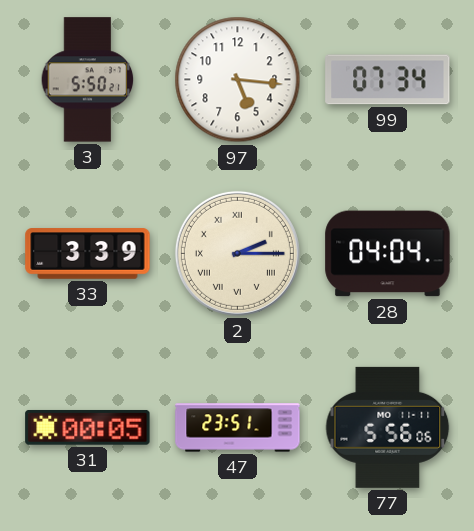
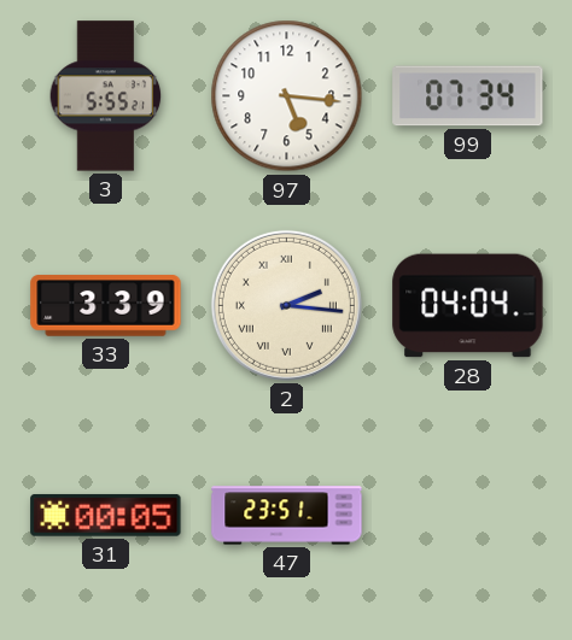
3: 5:50 -> 5:55 (106, 96)
2: 2:15 -> 2:16 (286, 305)
77: 5:56 -> none (388, 427)
